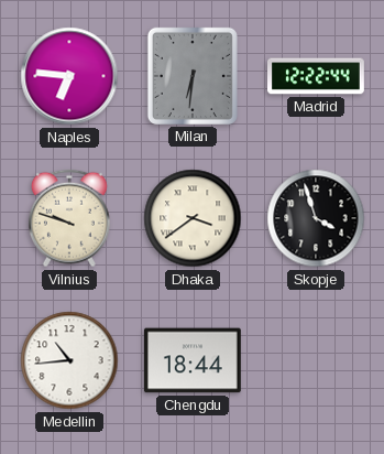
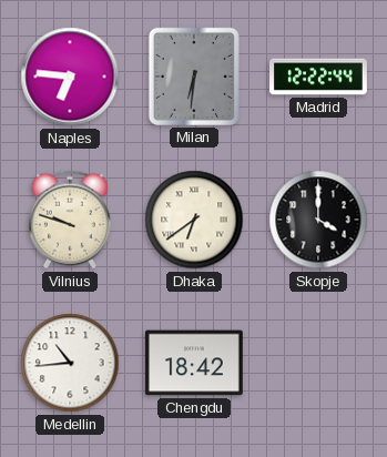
Dhaka: 3:39 -> 6:39 (194, 220)
Skopje: 3:57 -> 4:00 (318, 220)
Chengdu: 18:44 -> 18:42 (194, 363)
